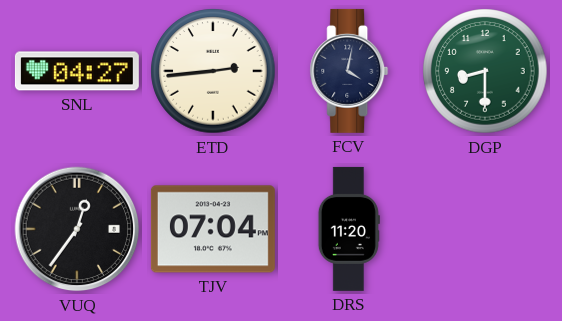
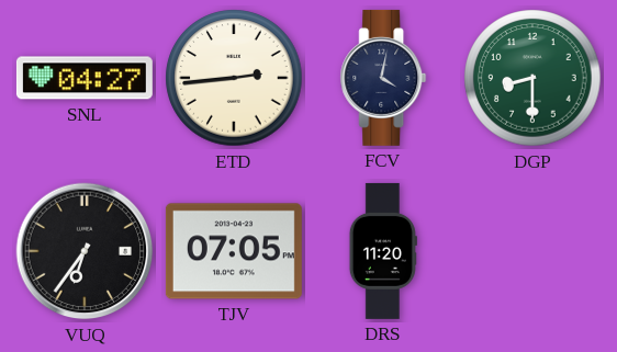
VUQ: 12:36 -> 6:36 (85, 251)
TJV: 07:04 -> 07:05 (234, 251)
